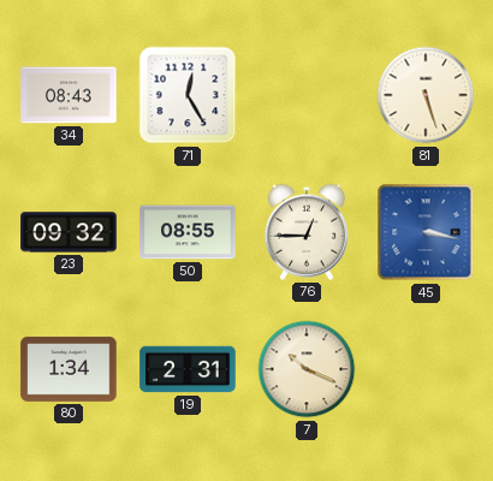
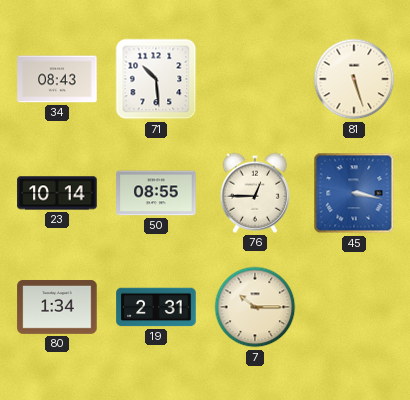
71: 12:25 -> 10:29 (156, 79)
23: 09:32 -> 10:14 (57, 193)
7: 10:19 -> 10:15 (255, 307)
